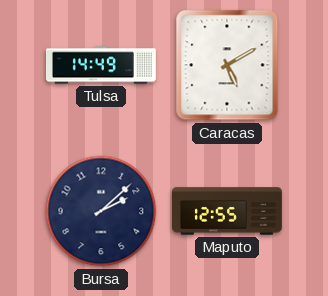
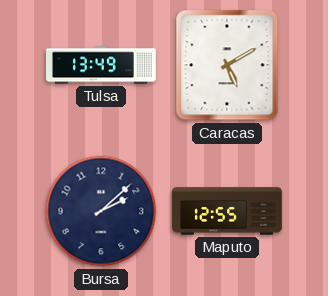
Tulsa: 14:49 -> 13:49 (101, 65)
